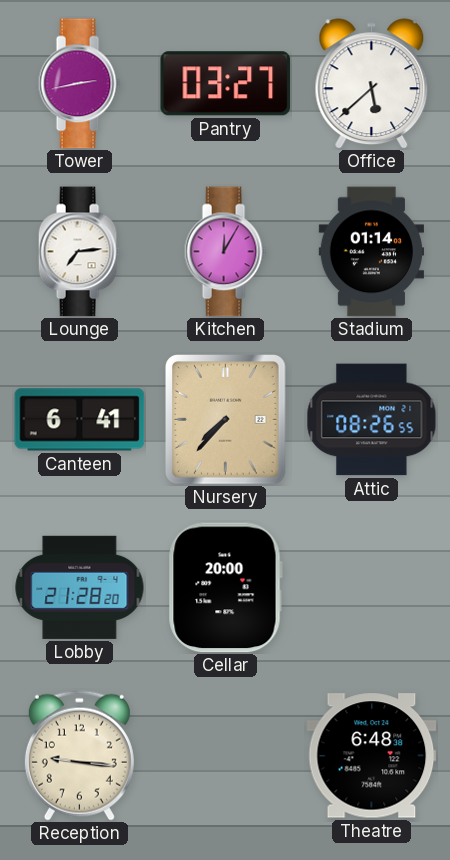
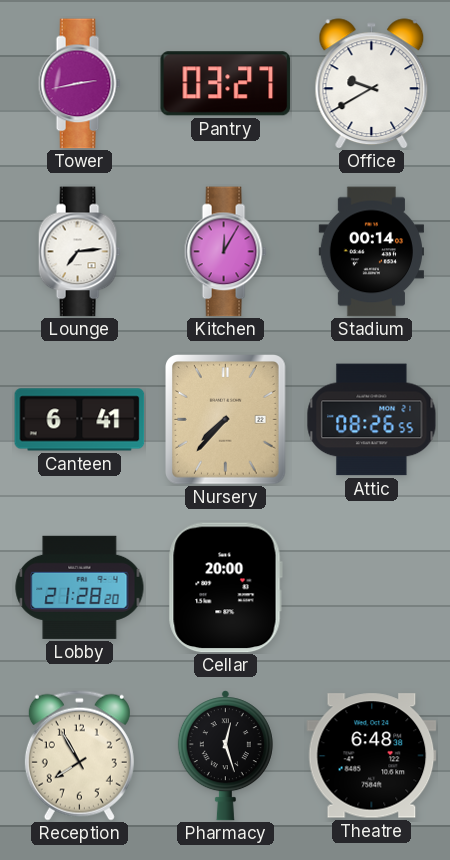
Office: 5:38 -> 9:40 (372, 84)
Stadium: 01:14 -> 00:14 (371, 252)
Reception: 9:16 -> 7:55 (79, 755)
Pharmacy: none -> 12:27 (225, 756)
